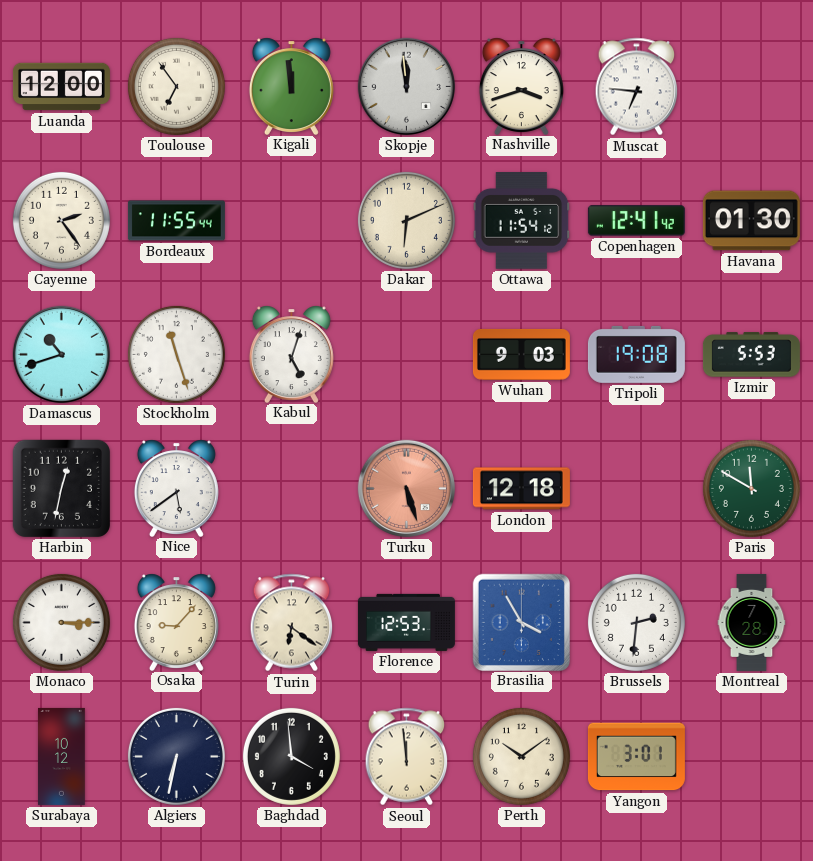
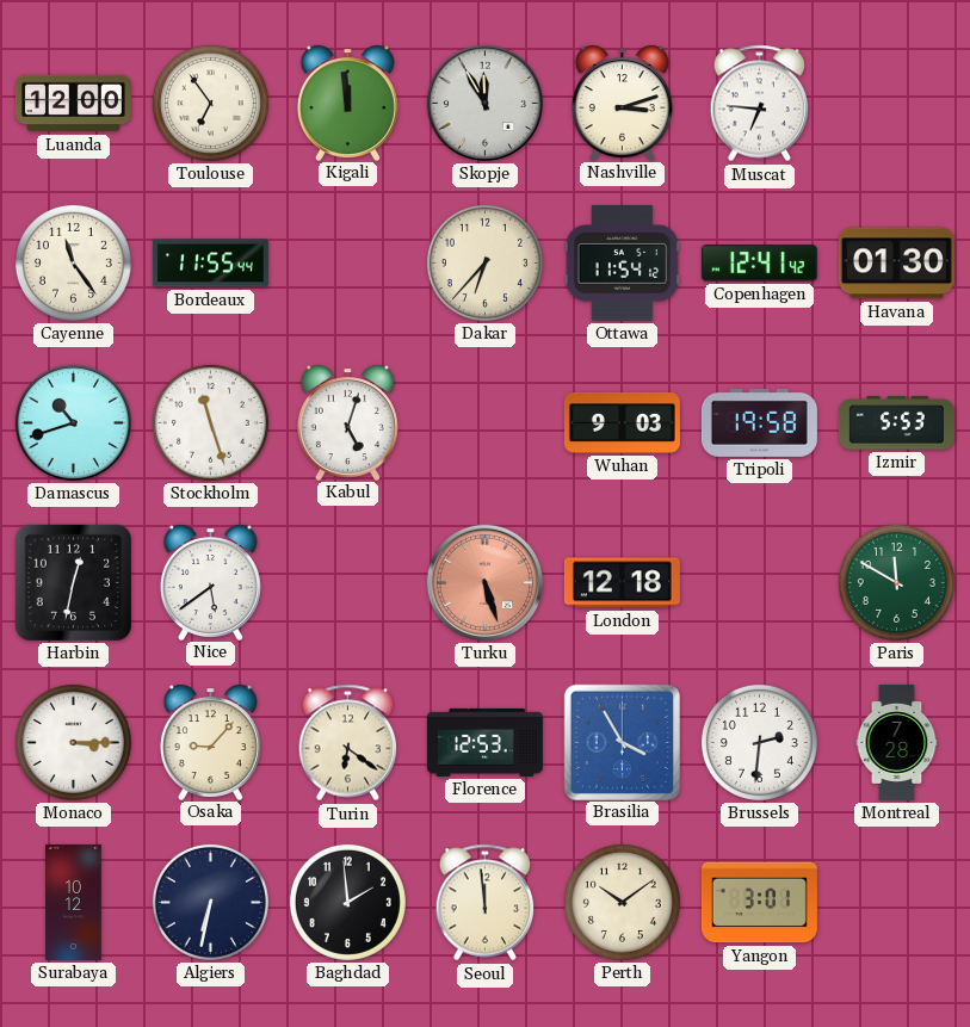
Skopje: 11:59 -> 11:55 (484, 103)
Nashville: 3:42 -> 3:12 (622, 103)
Cayenne: 2:24 -> 11:24 (73, 262)
Dakar: 6:11 -> 6:37 (484, 262)
Tripoli: 19:08 -> 19:58 (759, 422)
Baghdad: 3:59 -> 1:59 (347, 902)
